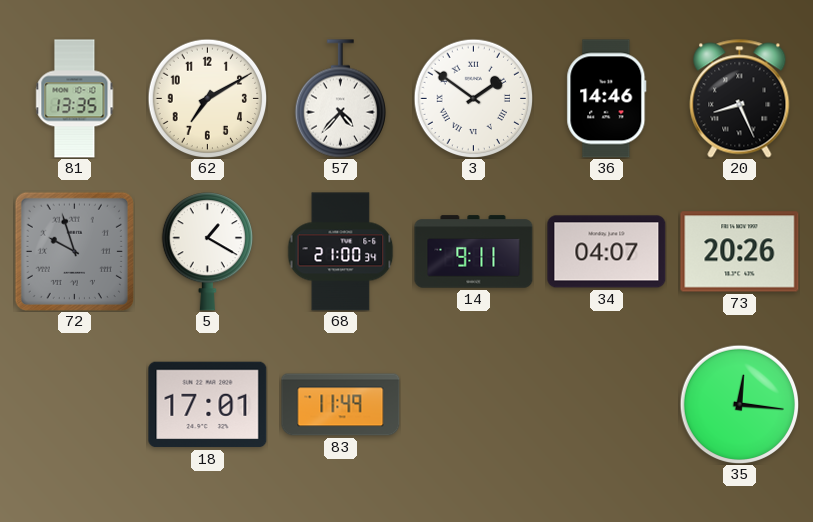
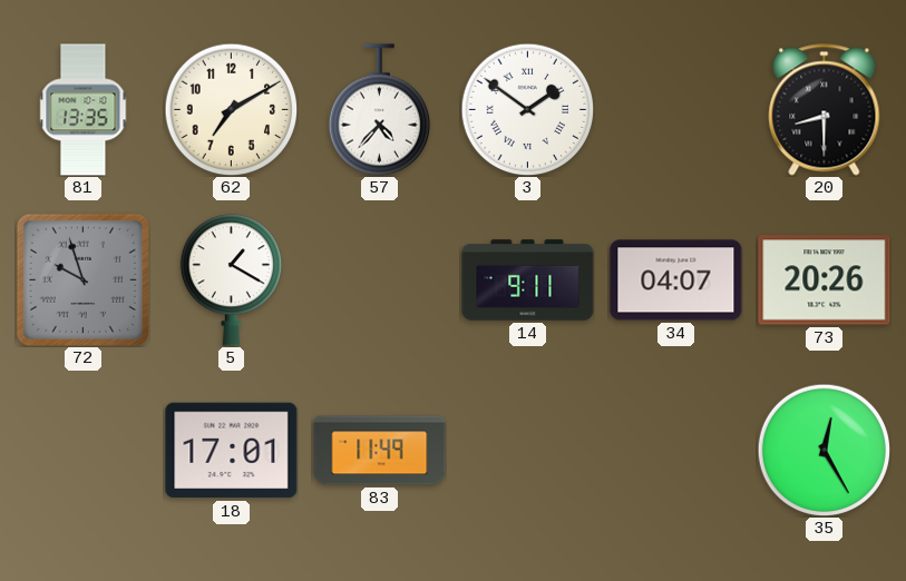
36: 14:46 -> none (607, 99)
20: 8:26 -> 8:30 (825, 110)
68: 21:00 -> none (341, 252)
35: 12:16 -> 12:25 (824, 450)
